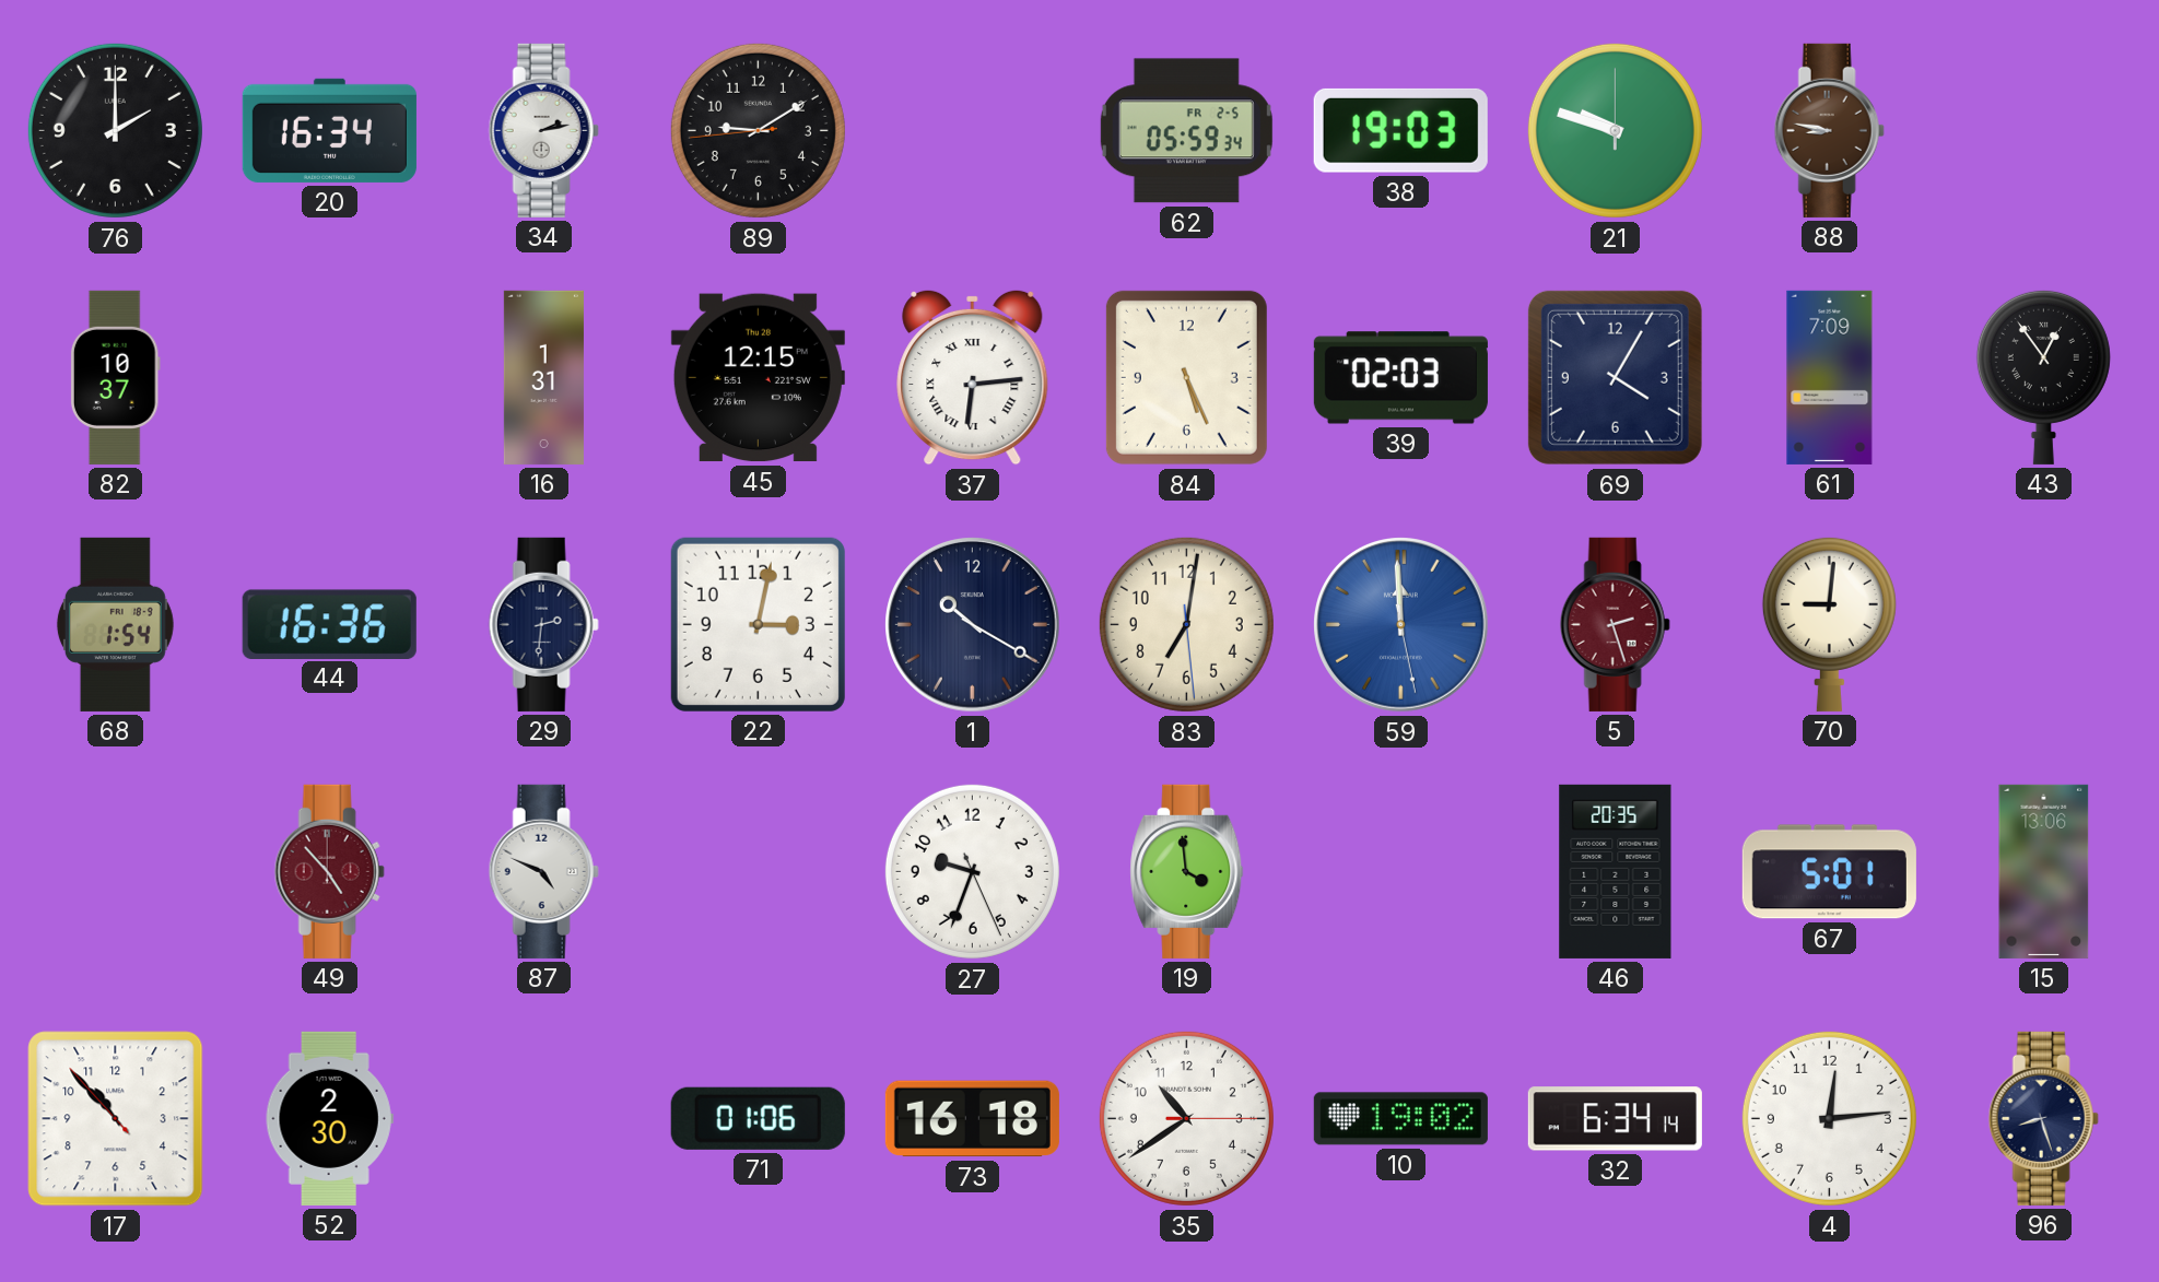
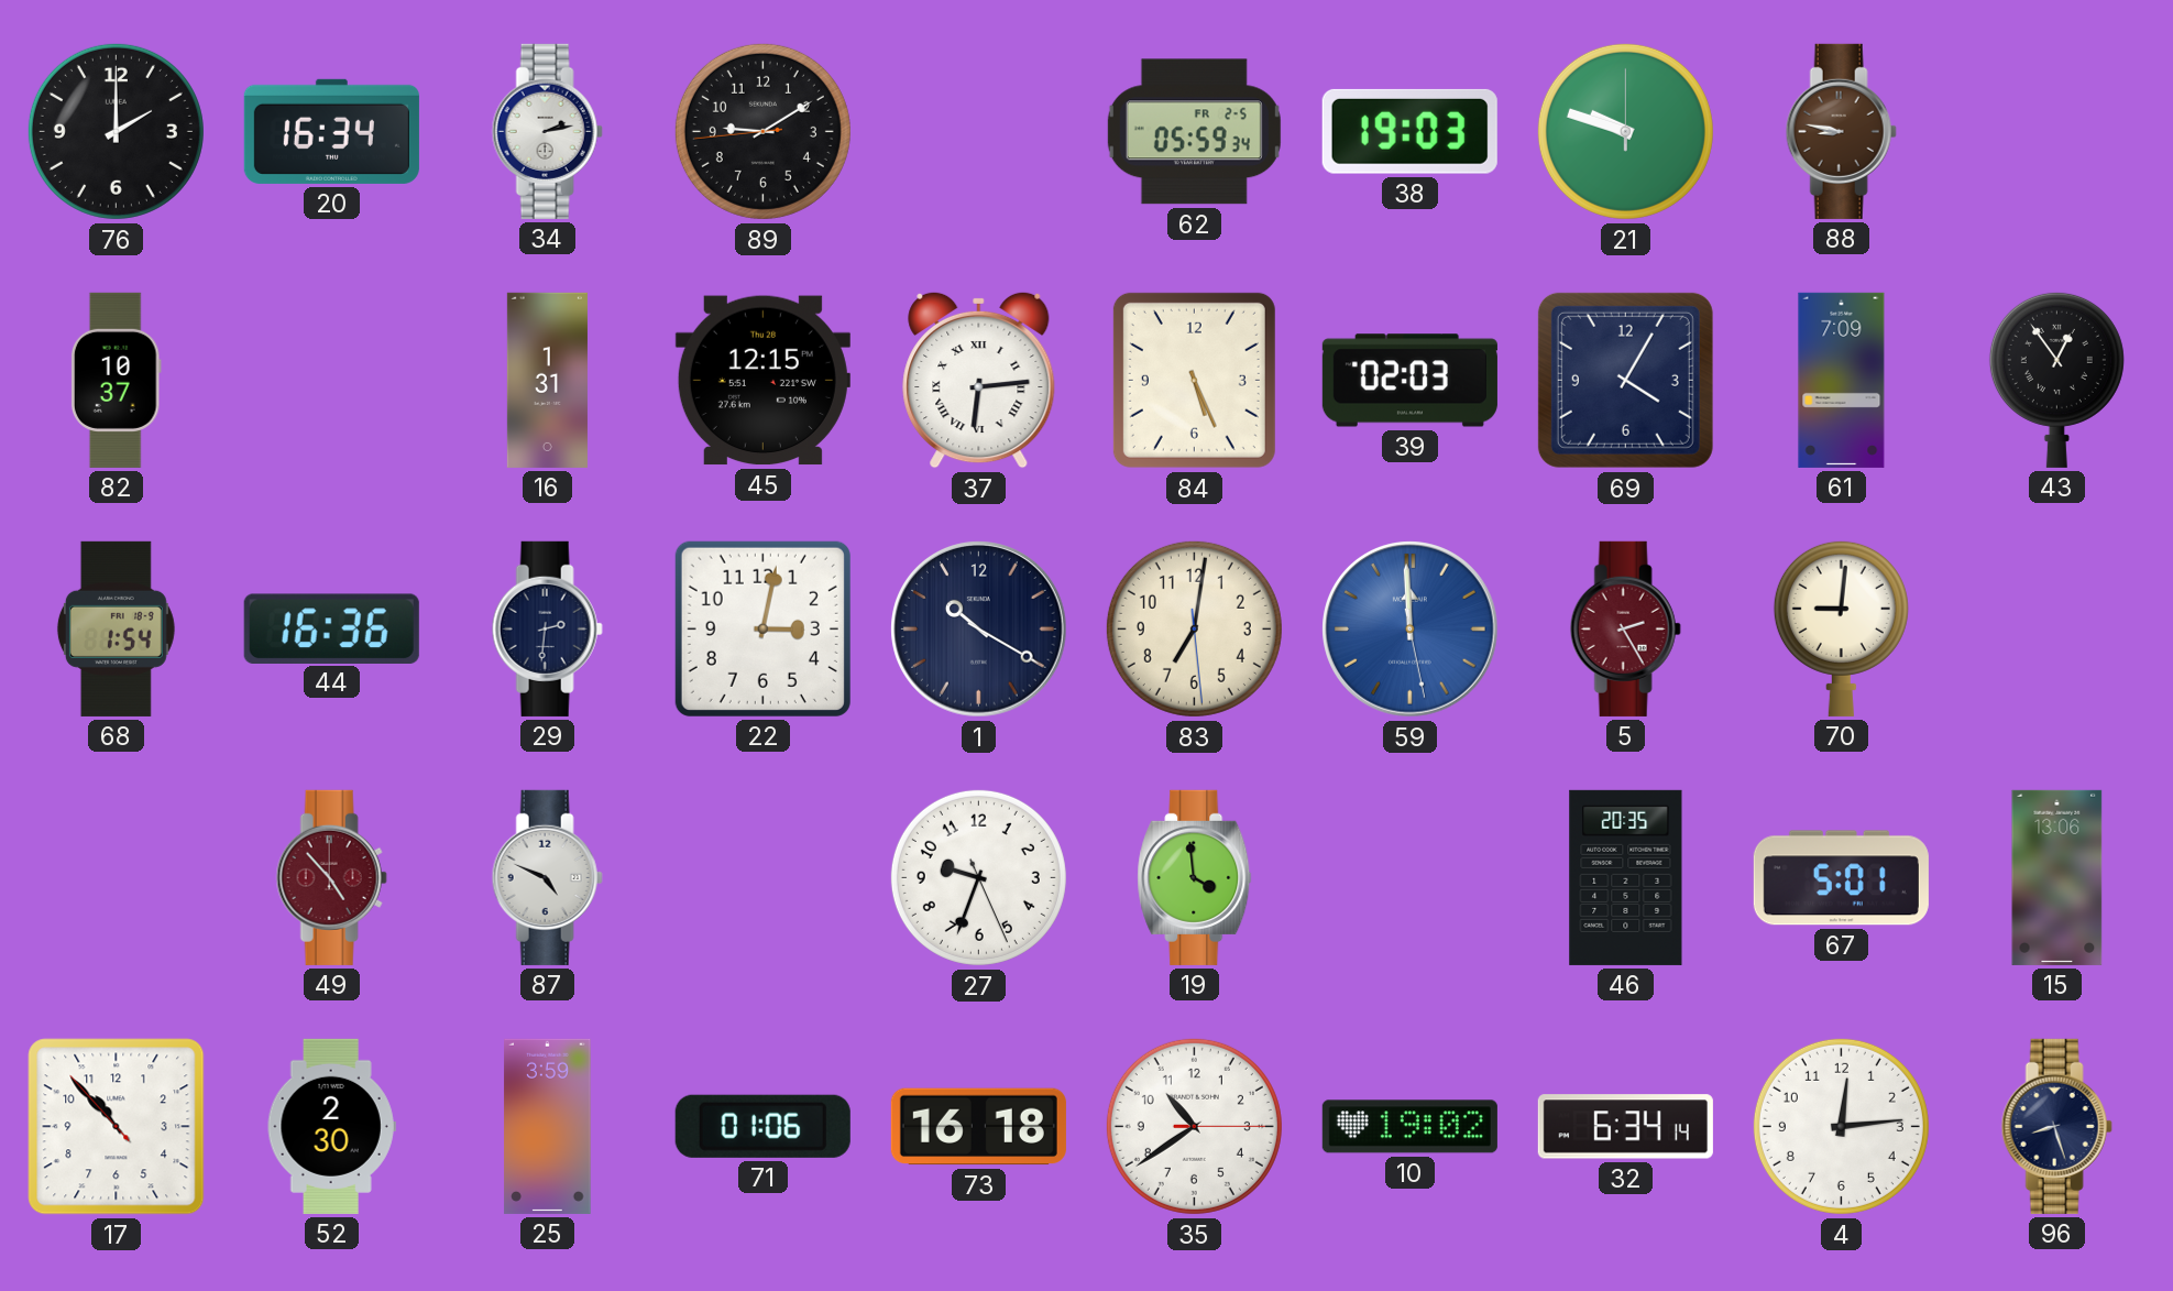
5: 2:27 -> 2:25 (1625, 628)
25: none -> 3:59 (548, 1126)
